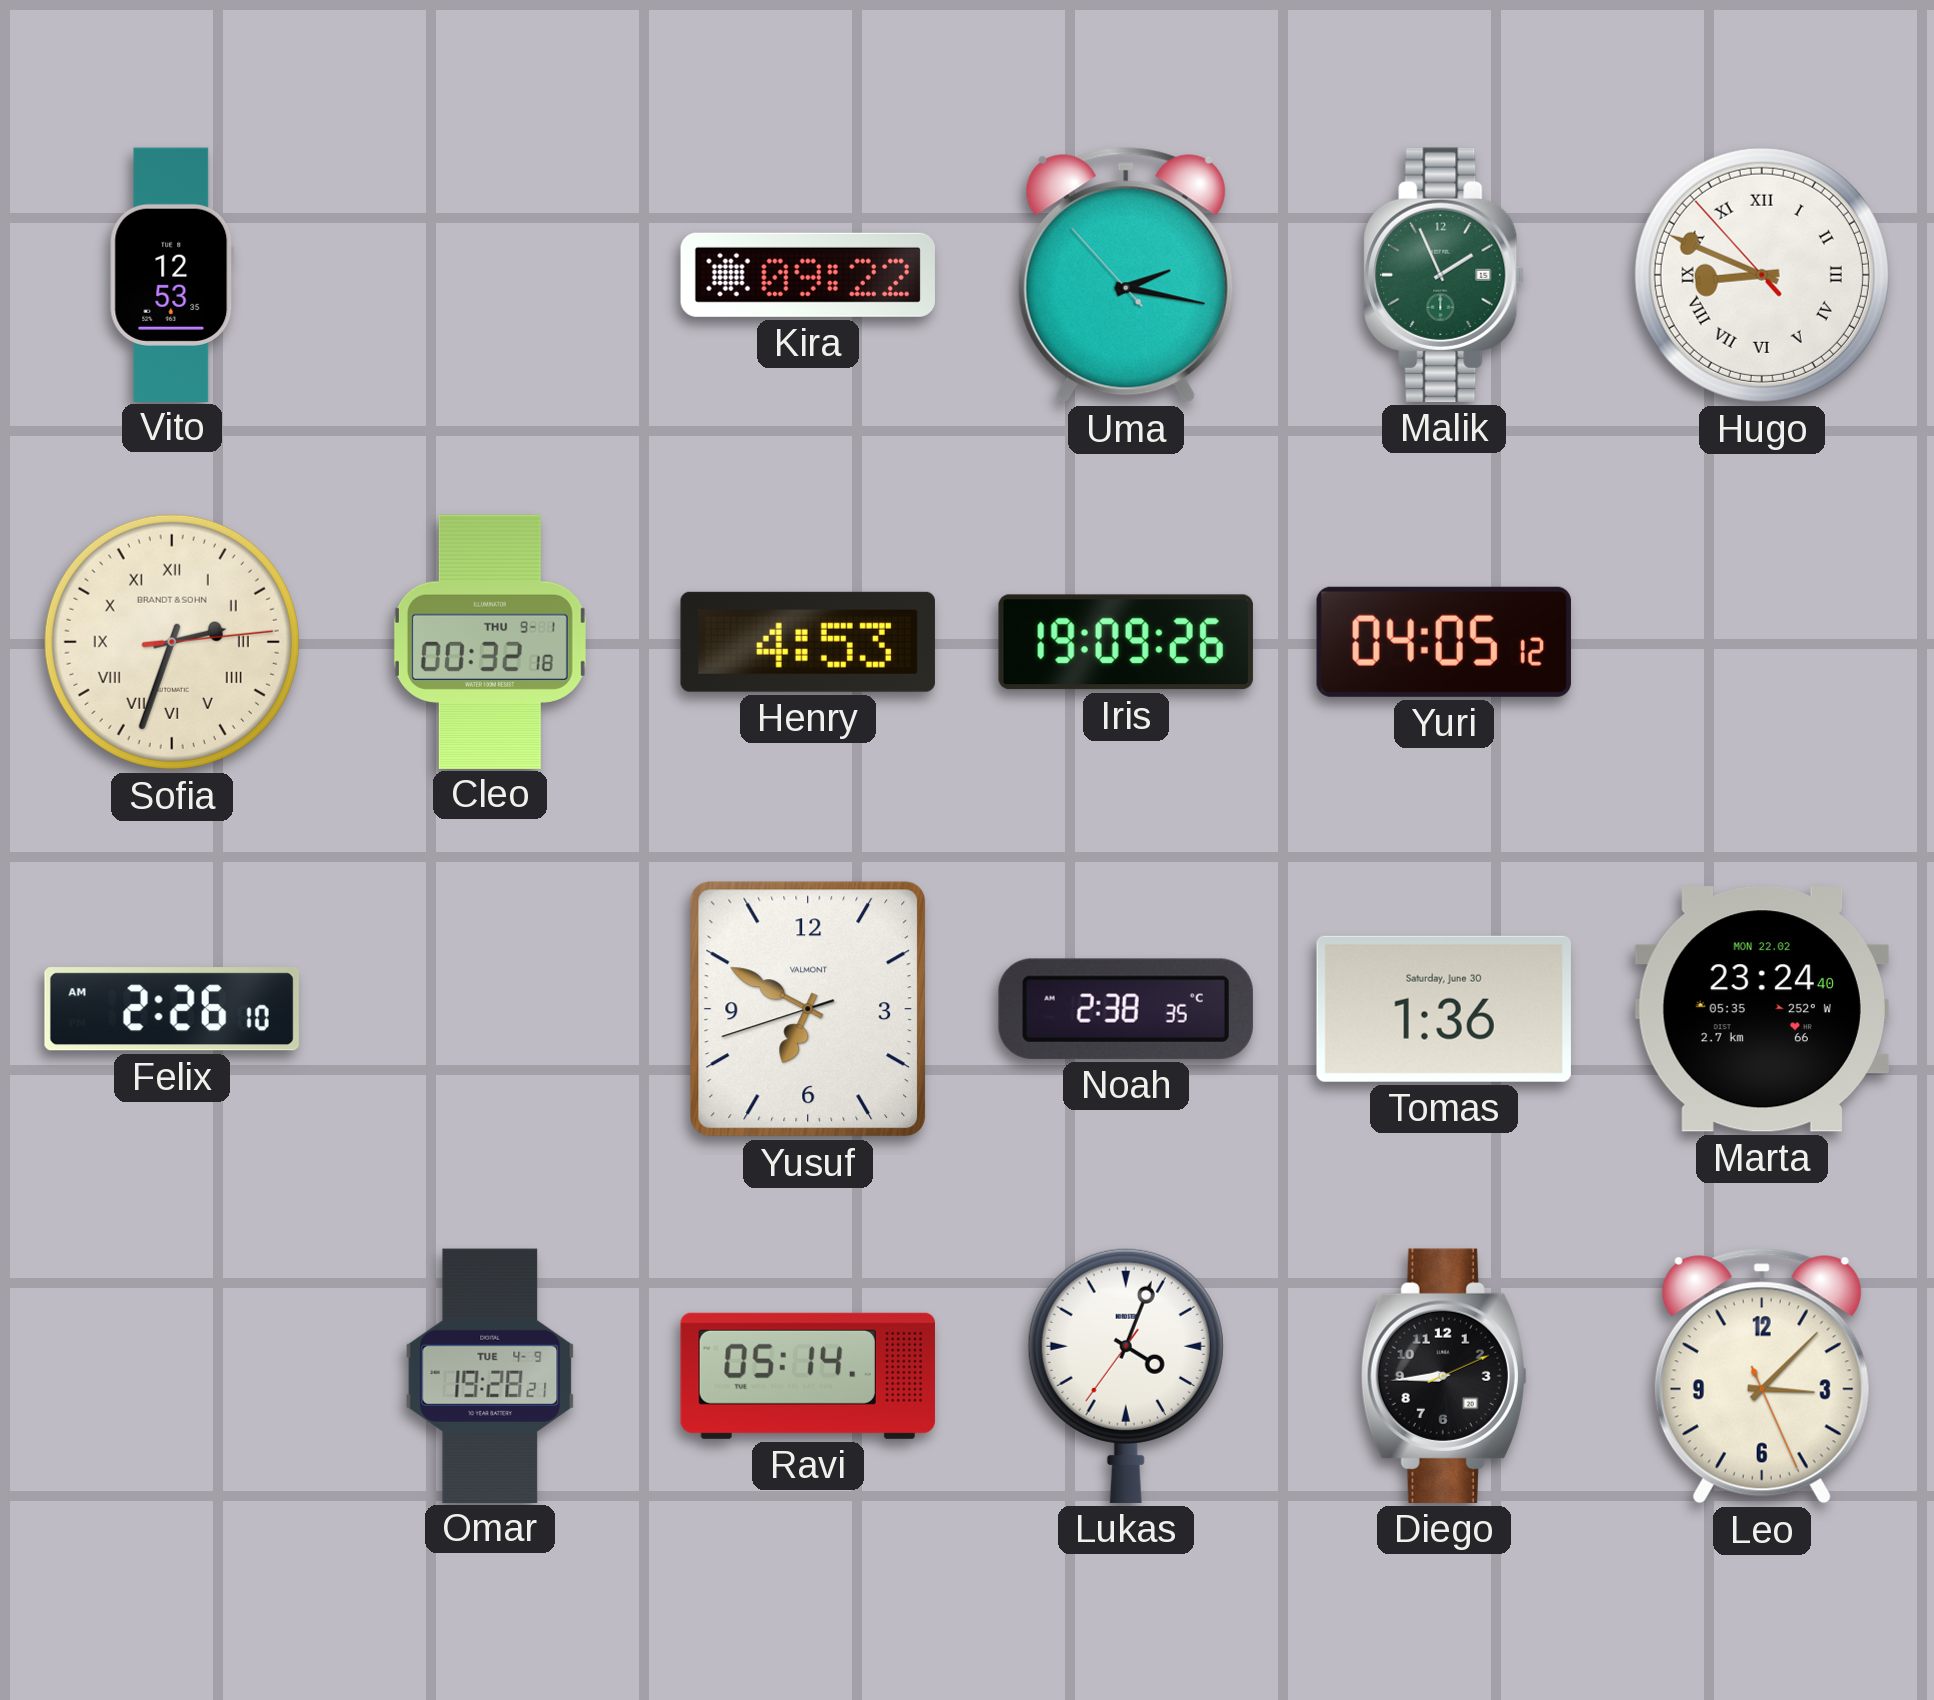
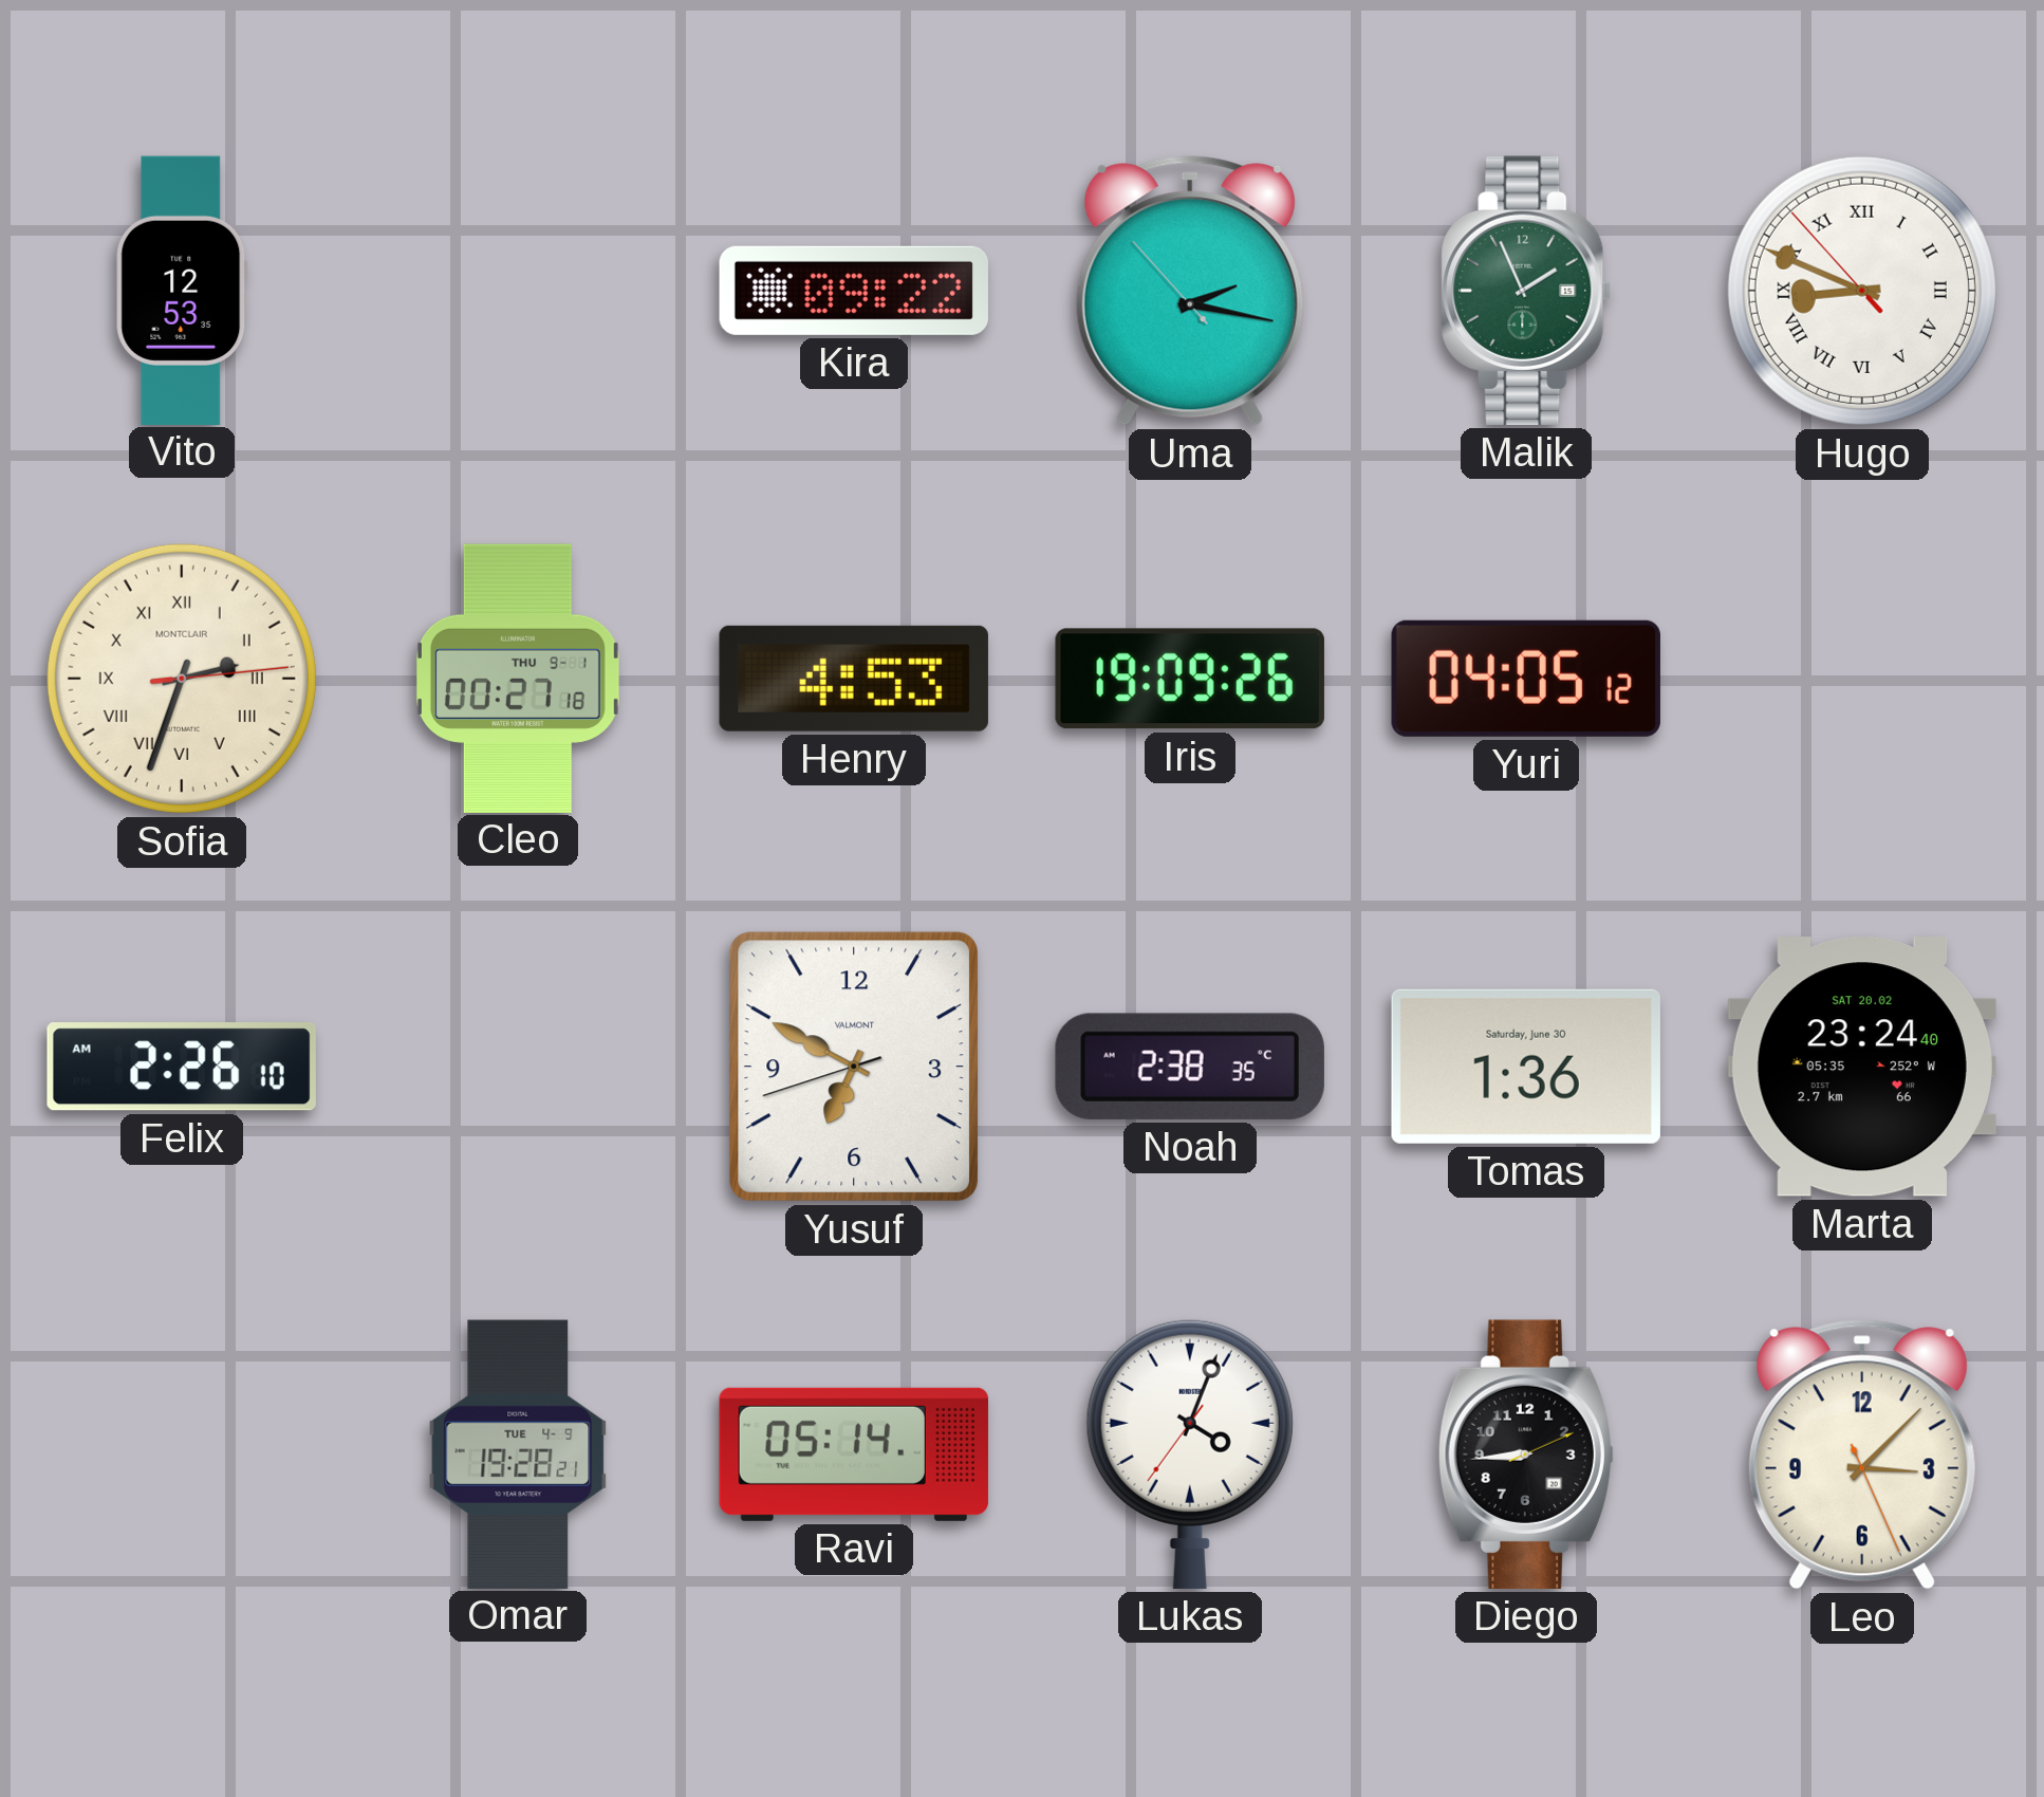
Sofia brand: BRANDT & SOHN -> MONTCLAIR (182, 679)
Cleo: 00:32 -> 00:27 (518, 678)
Marta date: MON 22.02 -> SAT 20.02 (1862, 1067)
